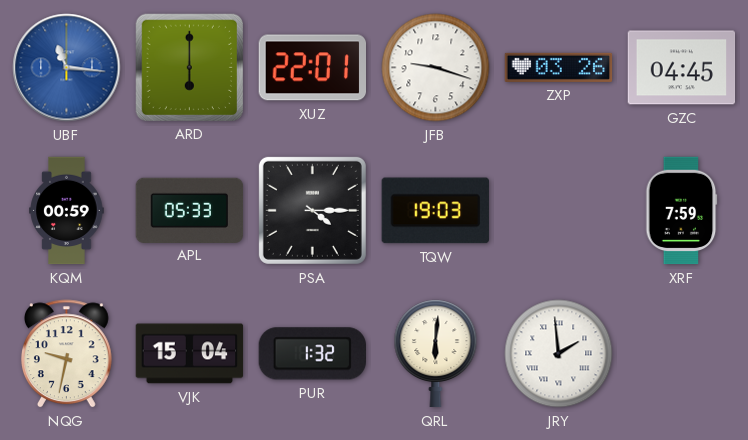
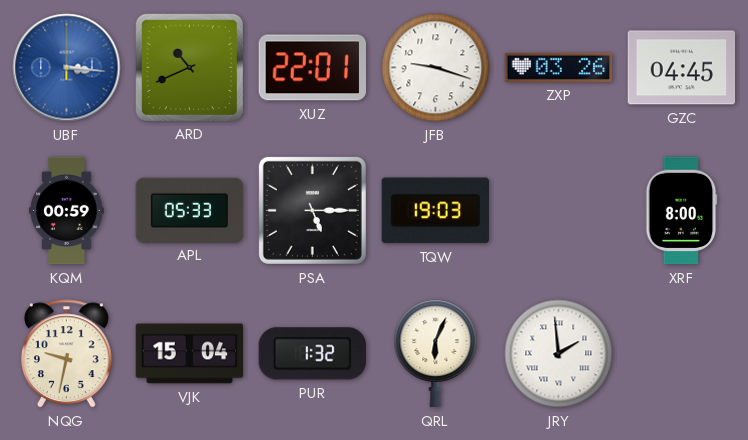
UBF: 11:16 -> 3:16 (67, 68)
ARD: 6:00 -> 10:41 (189, 67)
PSA: 4:15 -> 5:15 (312, 210)
XRF: 7:59 -> 8:00 (682, 211)
QRL: 6:01 -> 6:04 (436, 354)
